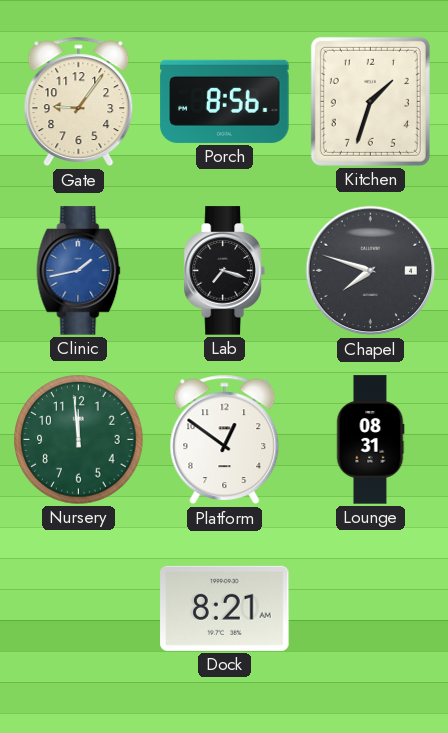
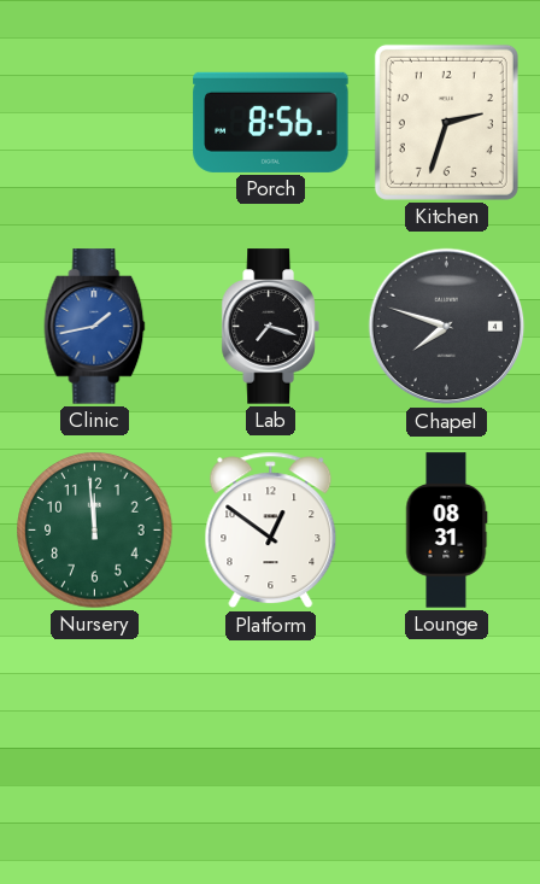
Gate: 9:06 -> none (79, 102)
Kitchen: 1:33 -> 2:33 (446, 122)
Dock: 8:21 -> none (225, 608)
